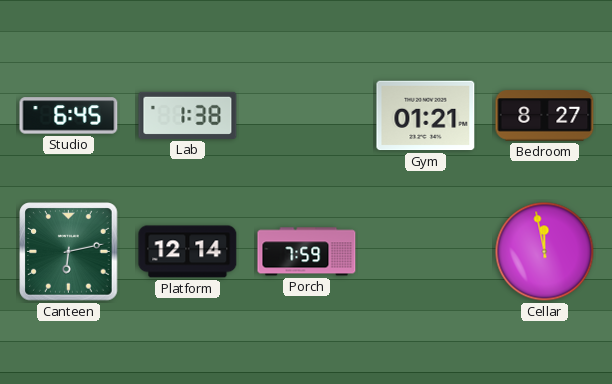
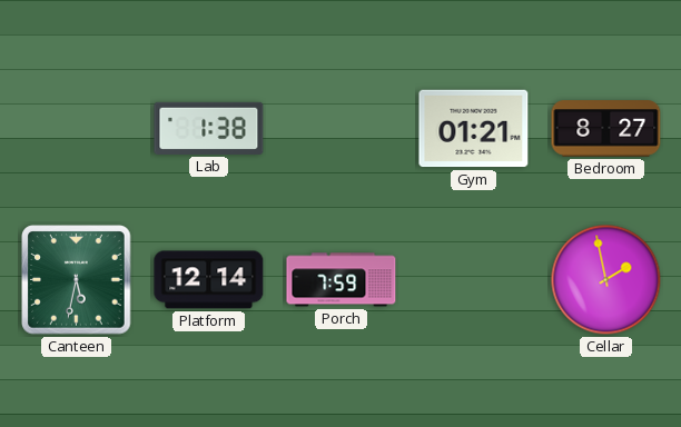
Studio: 6:45 -> none (69, 116)
Canteen: 6:13 -> 5:32 (77, 280)
Cellar: 11:58 -> 1:58 (606, 280)
